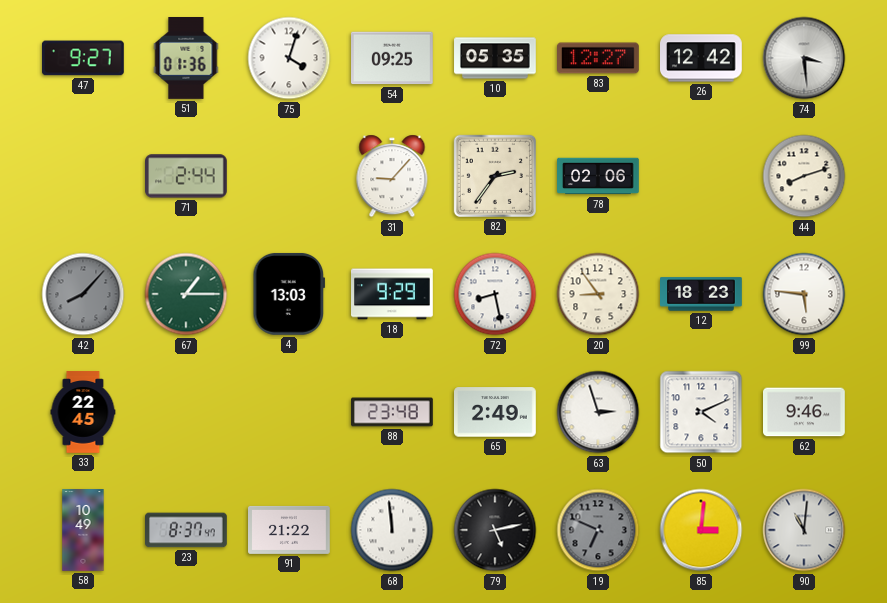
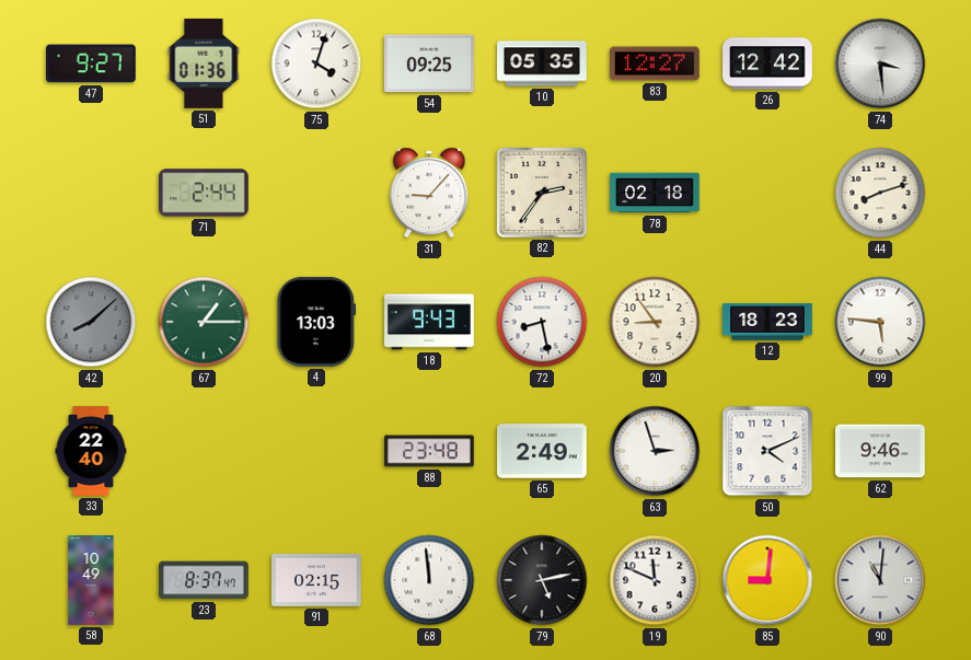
78: 02:06 -> 02:18 (655, 193)
42: 8:07 -> 8:08 (91, 322)
18: 9:29 -> 9:43 (430, 322)
33: 22:45 -> 22:40 (91, 451)
91: 21:22 -> 02:15 (317, 580)
19: 6:49 -> 11:49 (655, 580)
19 dial: grey -> white (655, 580)
85: 3:01 -> 9:01 (767, 580)
